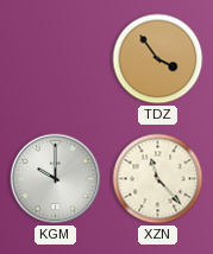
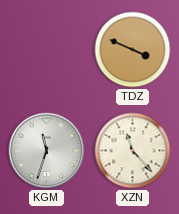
TDZ: 3:54 -> 3:49 (133, 50)
KGM: 10:00 -> 11:33 (47, 151)
